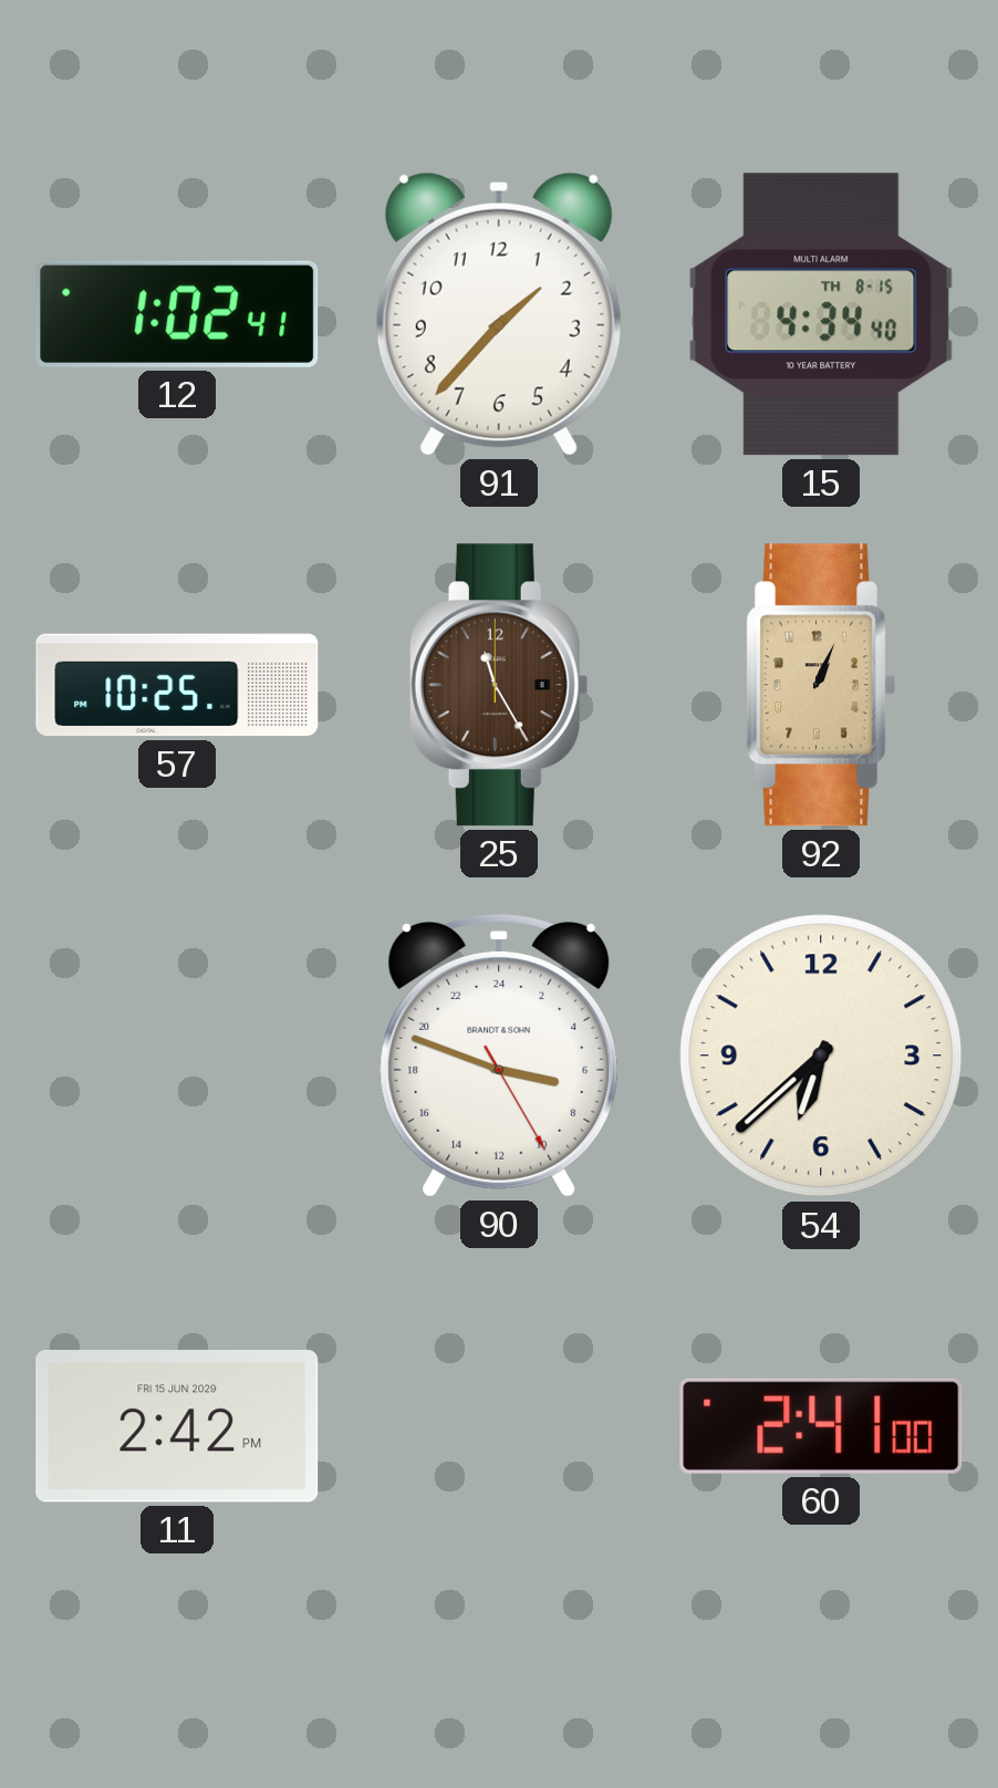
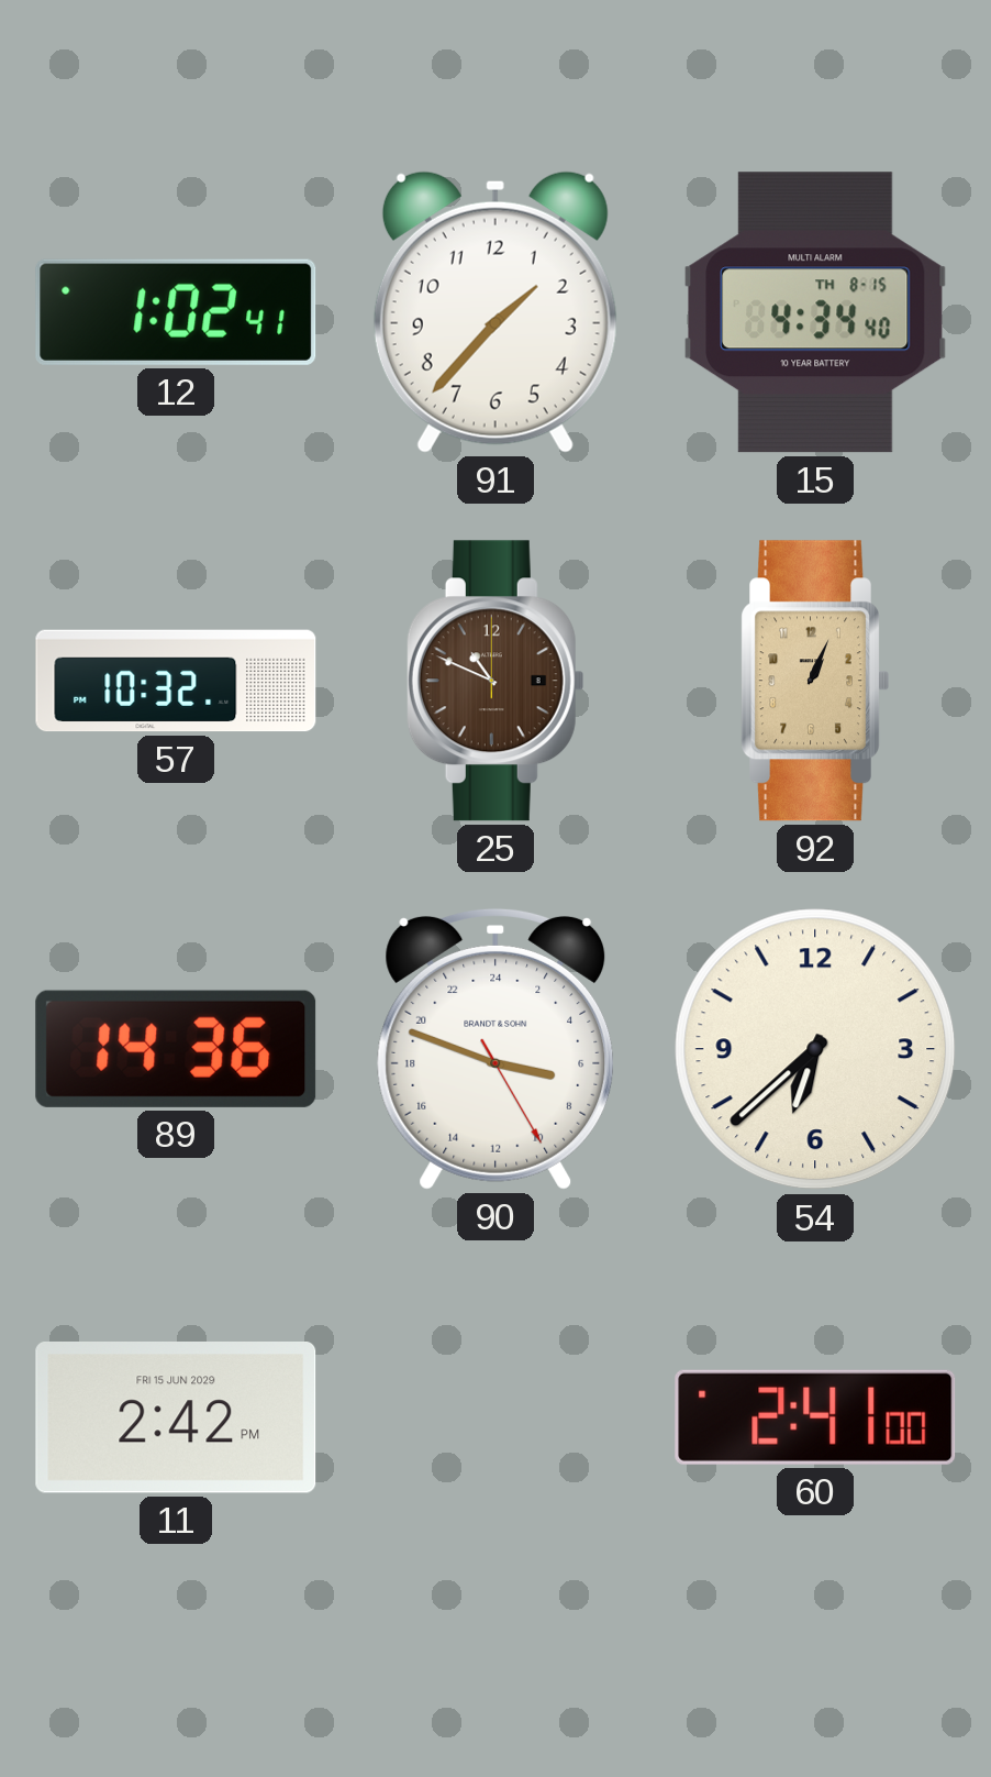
57: 10:25 -> 10:32 (176, 681)
25: 11:25 -> 10:49 (495, 681)
89: none -> 14:36 (176, 1049)
